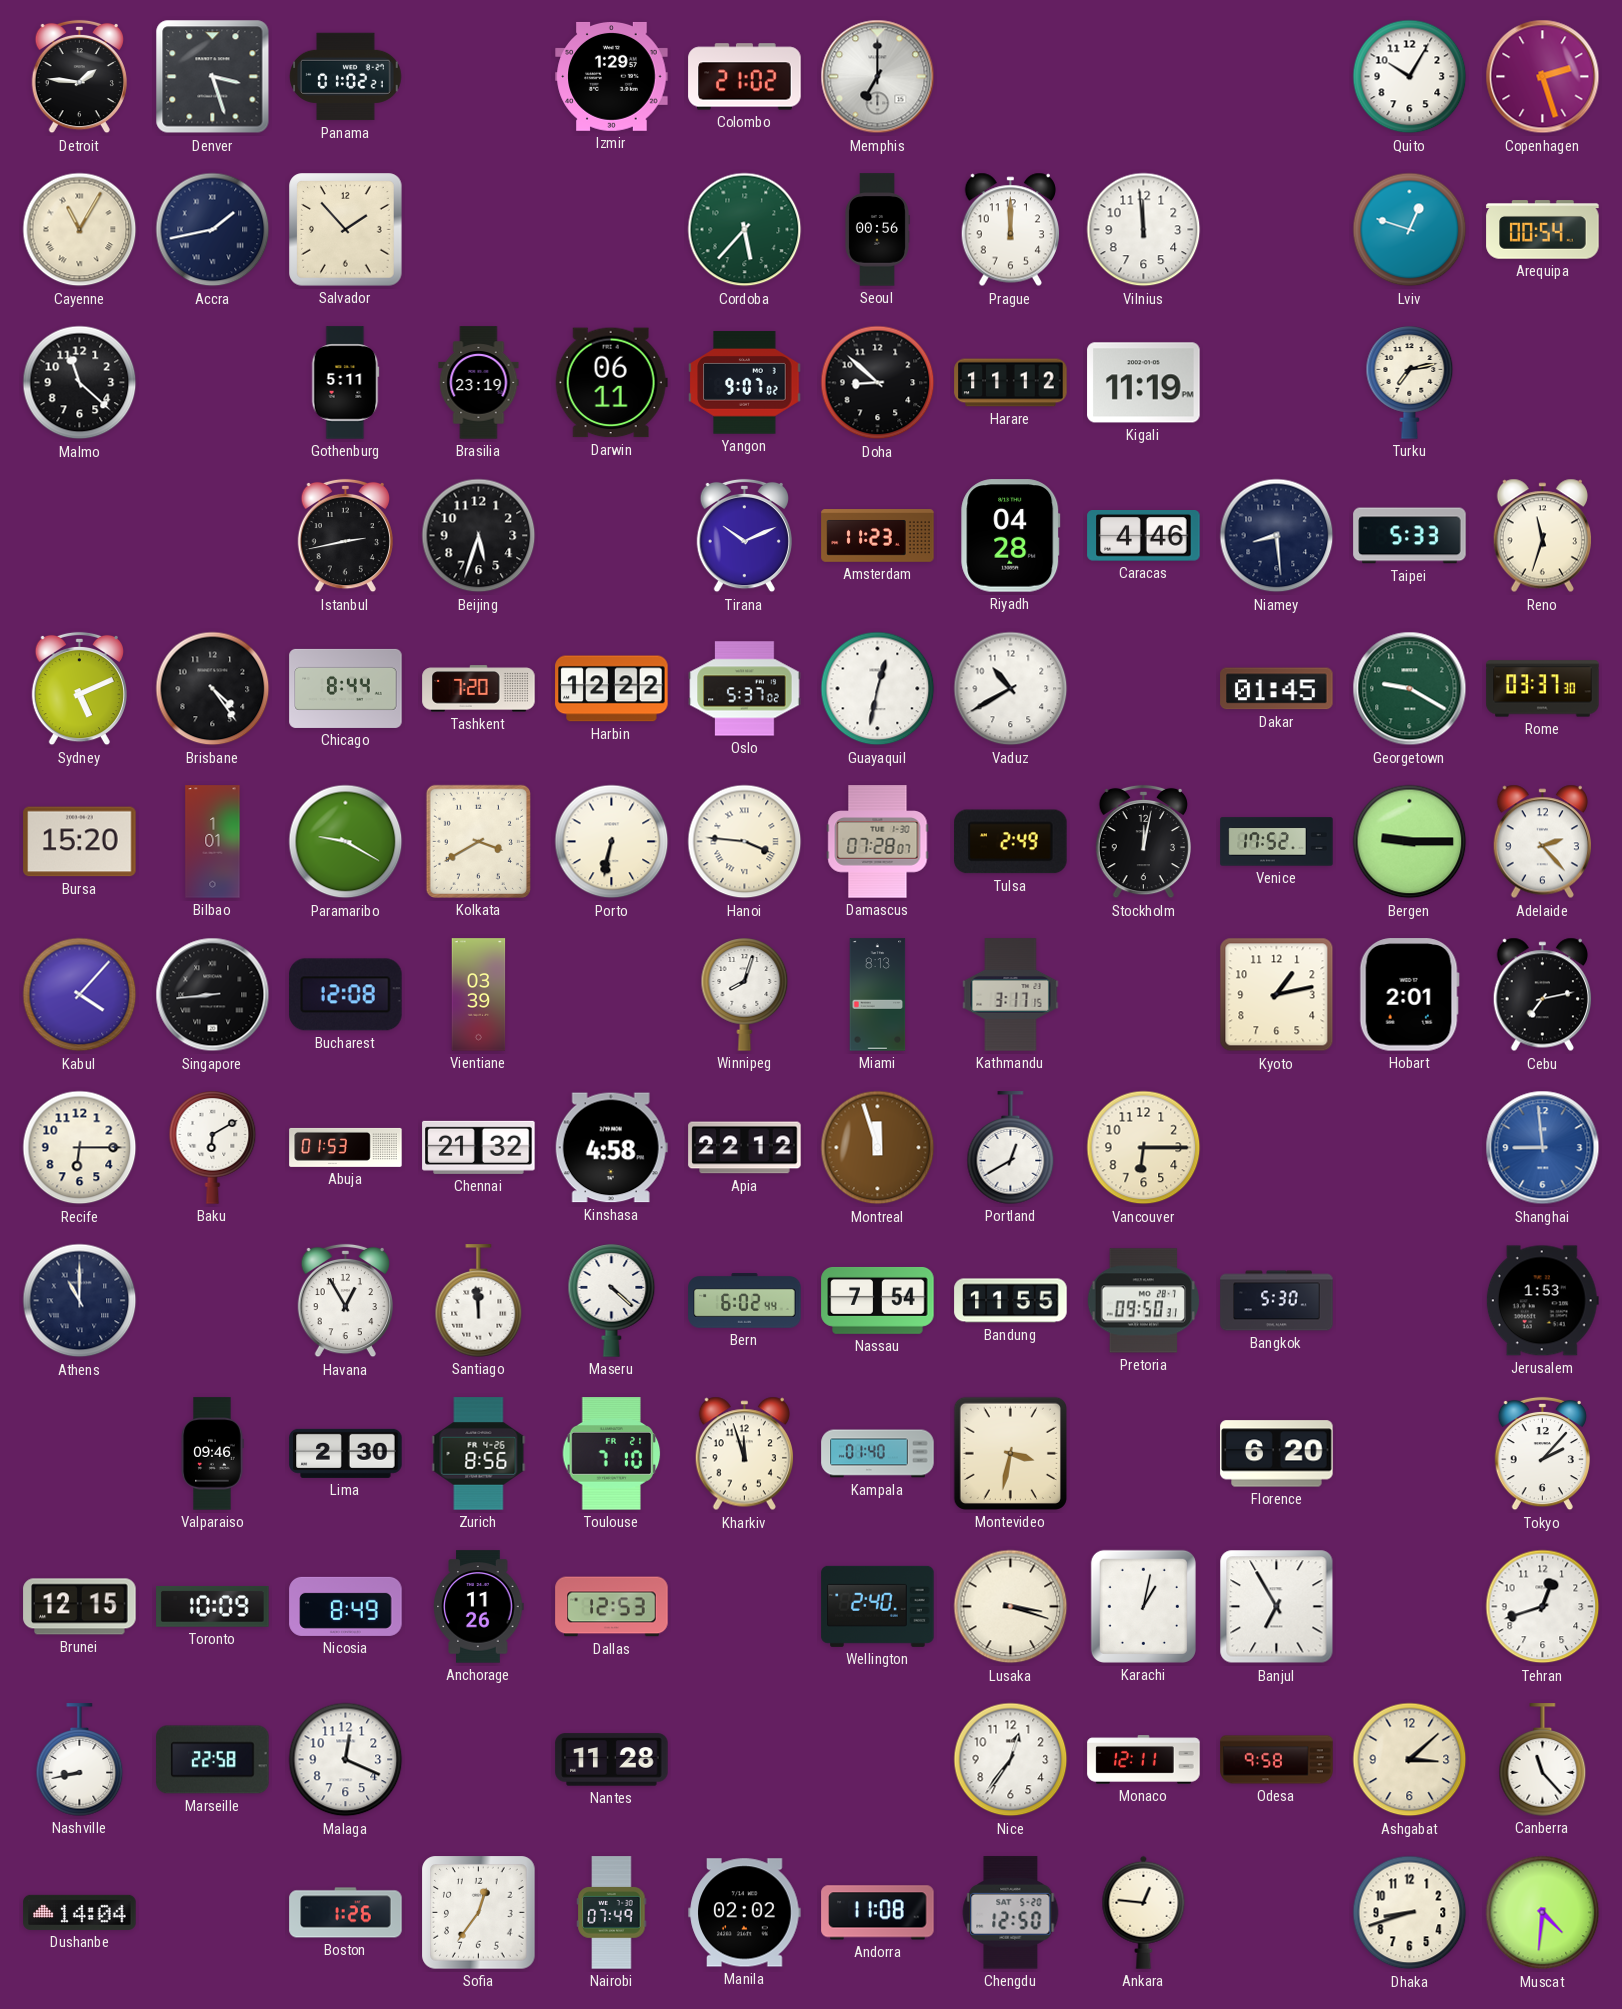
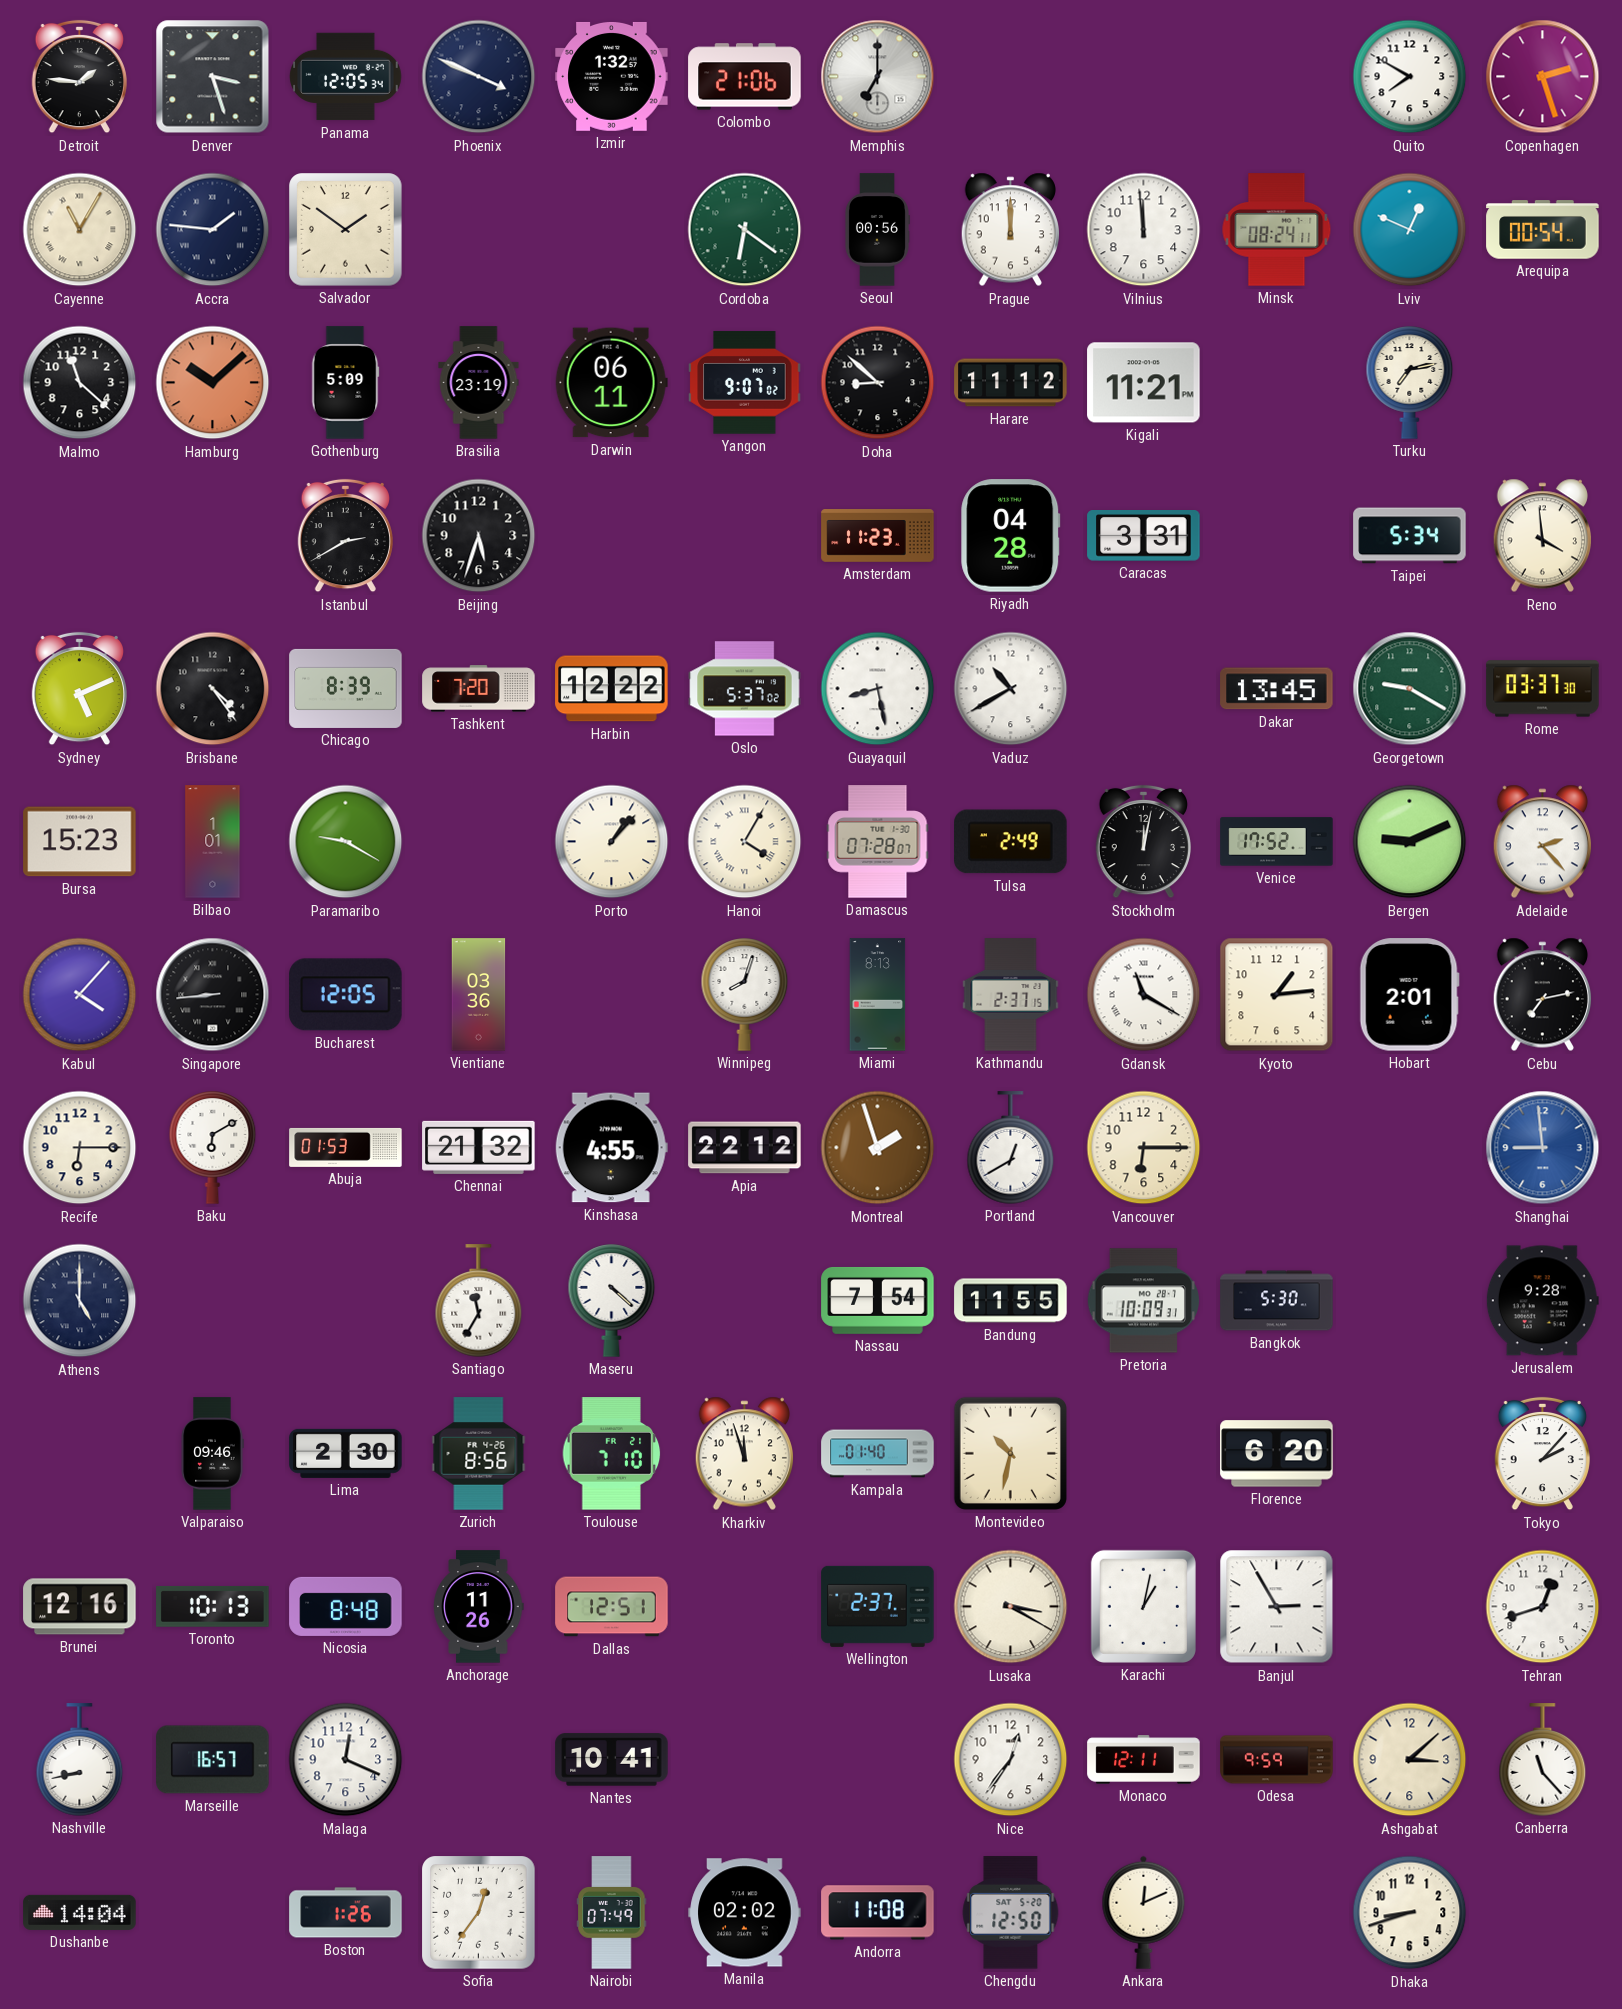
Panama: 01:02 -> 12:05 (346, 77)
Phoenix: none -> 3:49 (479, 77)
Izmir: 1:29 -> 1:32 (612, 77)
Colombo: 21:02 -> 21:06 (745, 77)
Quito: 10:05 -> 7:50 (1410, 77)
Accra: 1:43 -> 1:46 (213, 230)
Salvador: 1:53 -> 1:51 (346, 230)
Cordoba: 5:37 -> 6:21 (745, 230)
Minsk: none -> 08:24 (1277, 230)
Lviv: 12:48 -> 12:49 (1410, 230)
Hamburg: none -> 10:08 (213, 383)
Gothenburg: 5:11 -> 5:09 (345, 383)
Kigali: 11:19 -> 11:21 (1144, 383)
Istanbul: 2:43 -> 2:40 (345, 536)
Tirana: 10:11 -> none (744, 536)
Caracas: 4:46 -> 3:31 (1144, 536)
Niamey: 8:29 -> none (1277, 536)
Taipei: 5:33 -> 5:34 (1410, 536)
Reno: 11:33 -> 3:59 (1542, 536)
Chicago: 8:44 -> 8:39 (346, 688)
Guayaquil: 12:32 -> 8:28 (878, 689)
Dakar: 01:45 -> 13:45 (1277, 689)
Bursa: 15:20 -> 15:23 (80, 842)
Kolkata: 3:40 -> none (478, 841)
Porto: 6:32 -> 1:07 (612, 842)
Hanoi: 3:46 -> 4:05 (745, 842)
Bergen: 9:15 -> 9:11 (1410, 842)
Bucharest: 12:08 -> 12:05 (346, 995)
Vientiane: 03:39 -> 03:36 (479, 995)
Kathmandu: 3:17 -> 2:37 (1011, 995)
Gdansk: none -> 11:20 (1144, 995)
Kyoto: 1:13 -> 1:14 (1277, 995)
Kinshasa: 4:58 -> 4:55 (611, 1148)
Montreal: 11:57 -> 1:57 (878, 1148)
Athens: 11:00 -> 5:00 (80, 1301)
Havana: 12:55 -> none (345, 1301)
Santiago: 11:59 -> 11:35 (479, 1301)
Bern: 6:02 -> none (745, 1301)
Pretoria: 09:50 -> 10:09 (1143, 1301)
Jerusalem: 1:53 -> 9:28 (1542, 1301)
Montevideo: 3:32 -> 10:32 (1010, 1453)
Brunei: 12:15 -> 12:16 (80, 1607)
Toronto: 10:09 -> 10:13 (213, 1607)
Nicosia: 8:49 -> 8:48 (346, 1606)
Dallas: 12:53 -> 12:51 (612, 1607)
Wellington: 2:40 -> 2:37 (878, 1606)
Lusaka: 3:18 -> 3:20 (1011, 1607)
Banjul: 6:55 -> 2:55 (1277, 1607)
Marseille: 22:58 -> 16:57 (213, 1760)
Nantes: 11:28 -> 10:41 (612, 1760)
Odesa: 9:58 -> 9:59 (1277, 1760)
Ankara: 12:46 -> 12:11 (1144, 1912)
Muscat: 4:31 -> none (1543, 1913)
